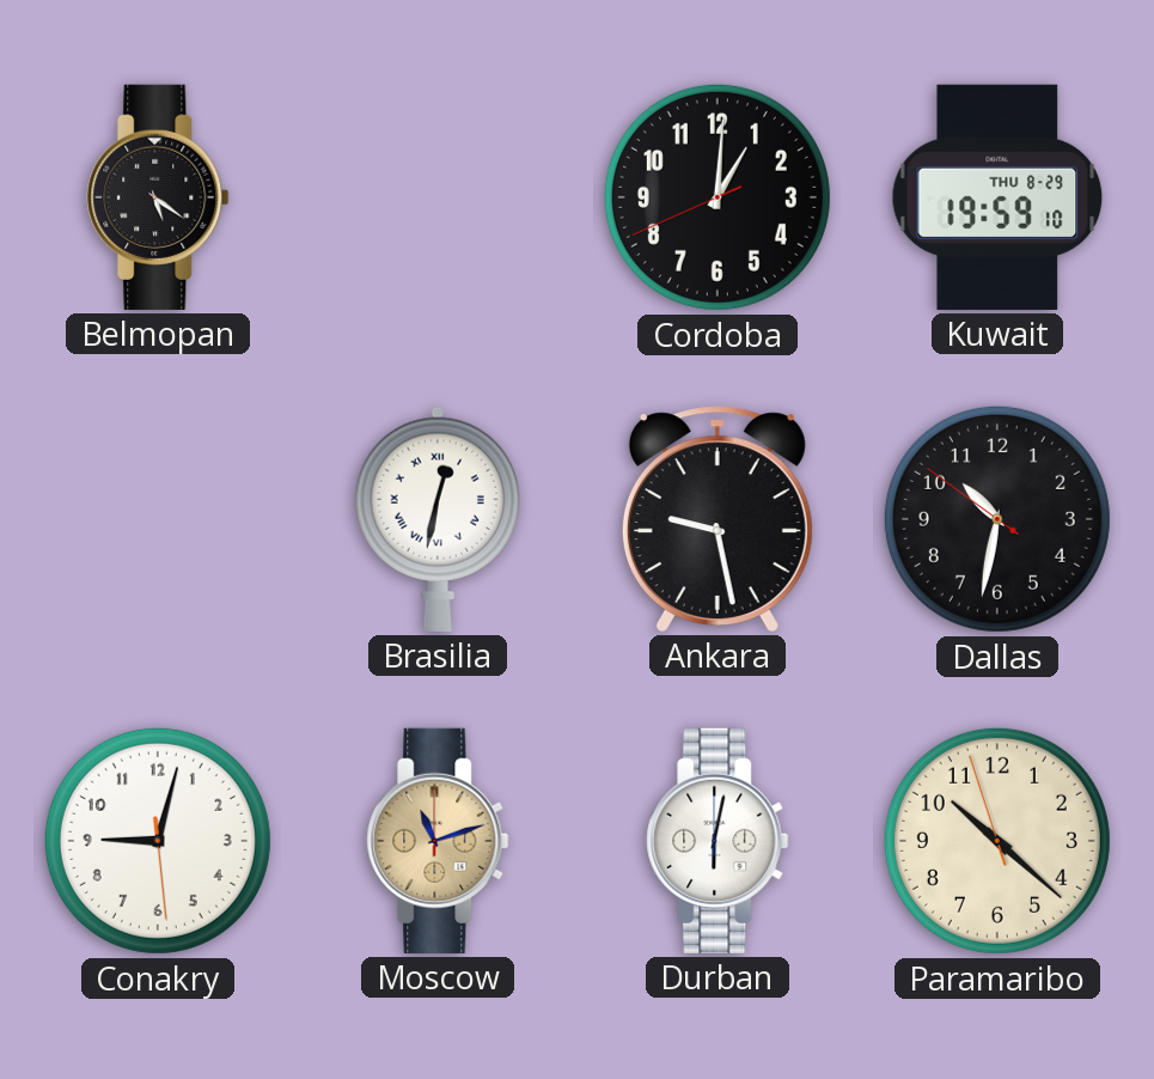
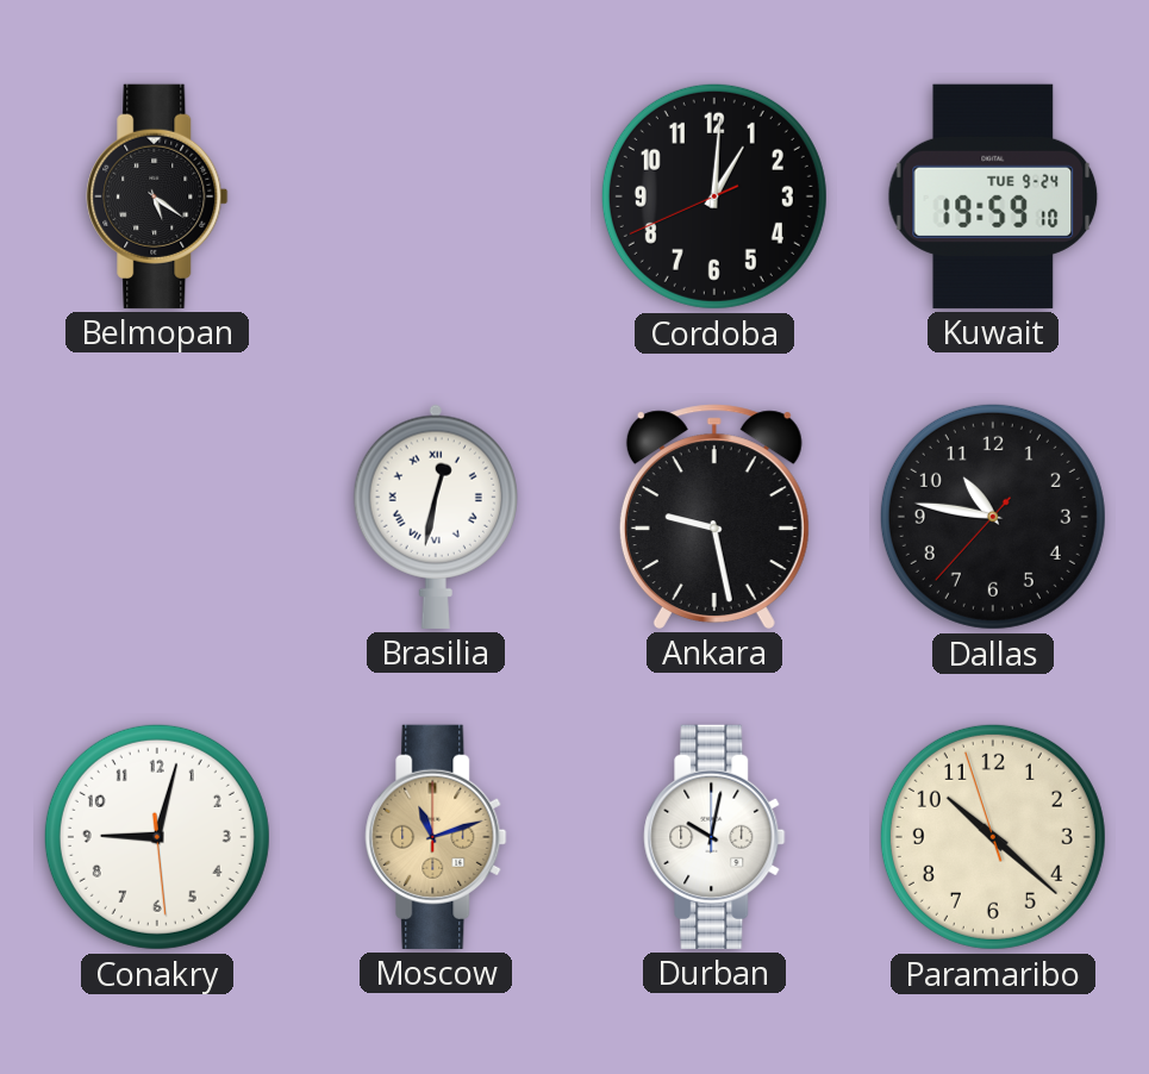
Kuwait date: THU 8-29 -> TUE 9-24 (993, 196)
Dallas: 10:31 -> 10:46 (993, 517)
Durban: 6:02 -> 10:02 (714, 837)
